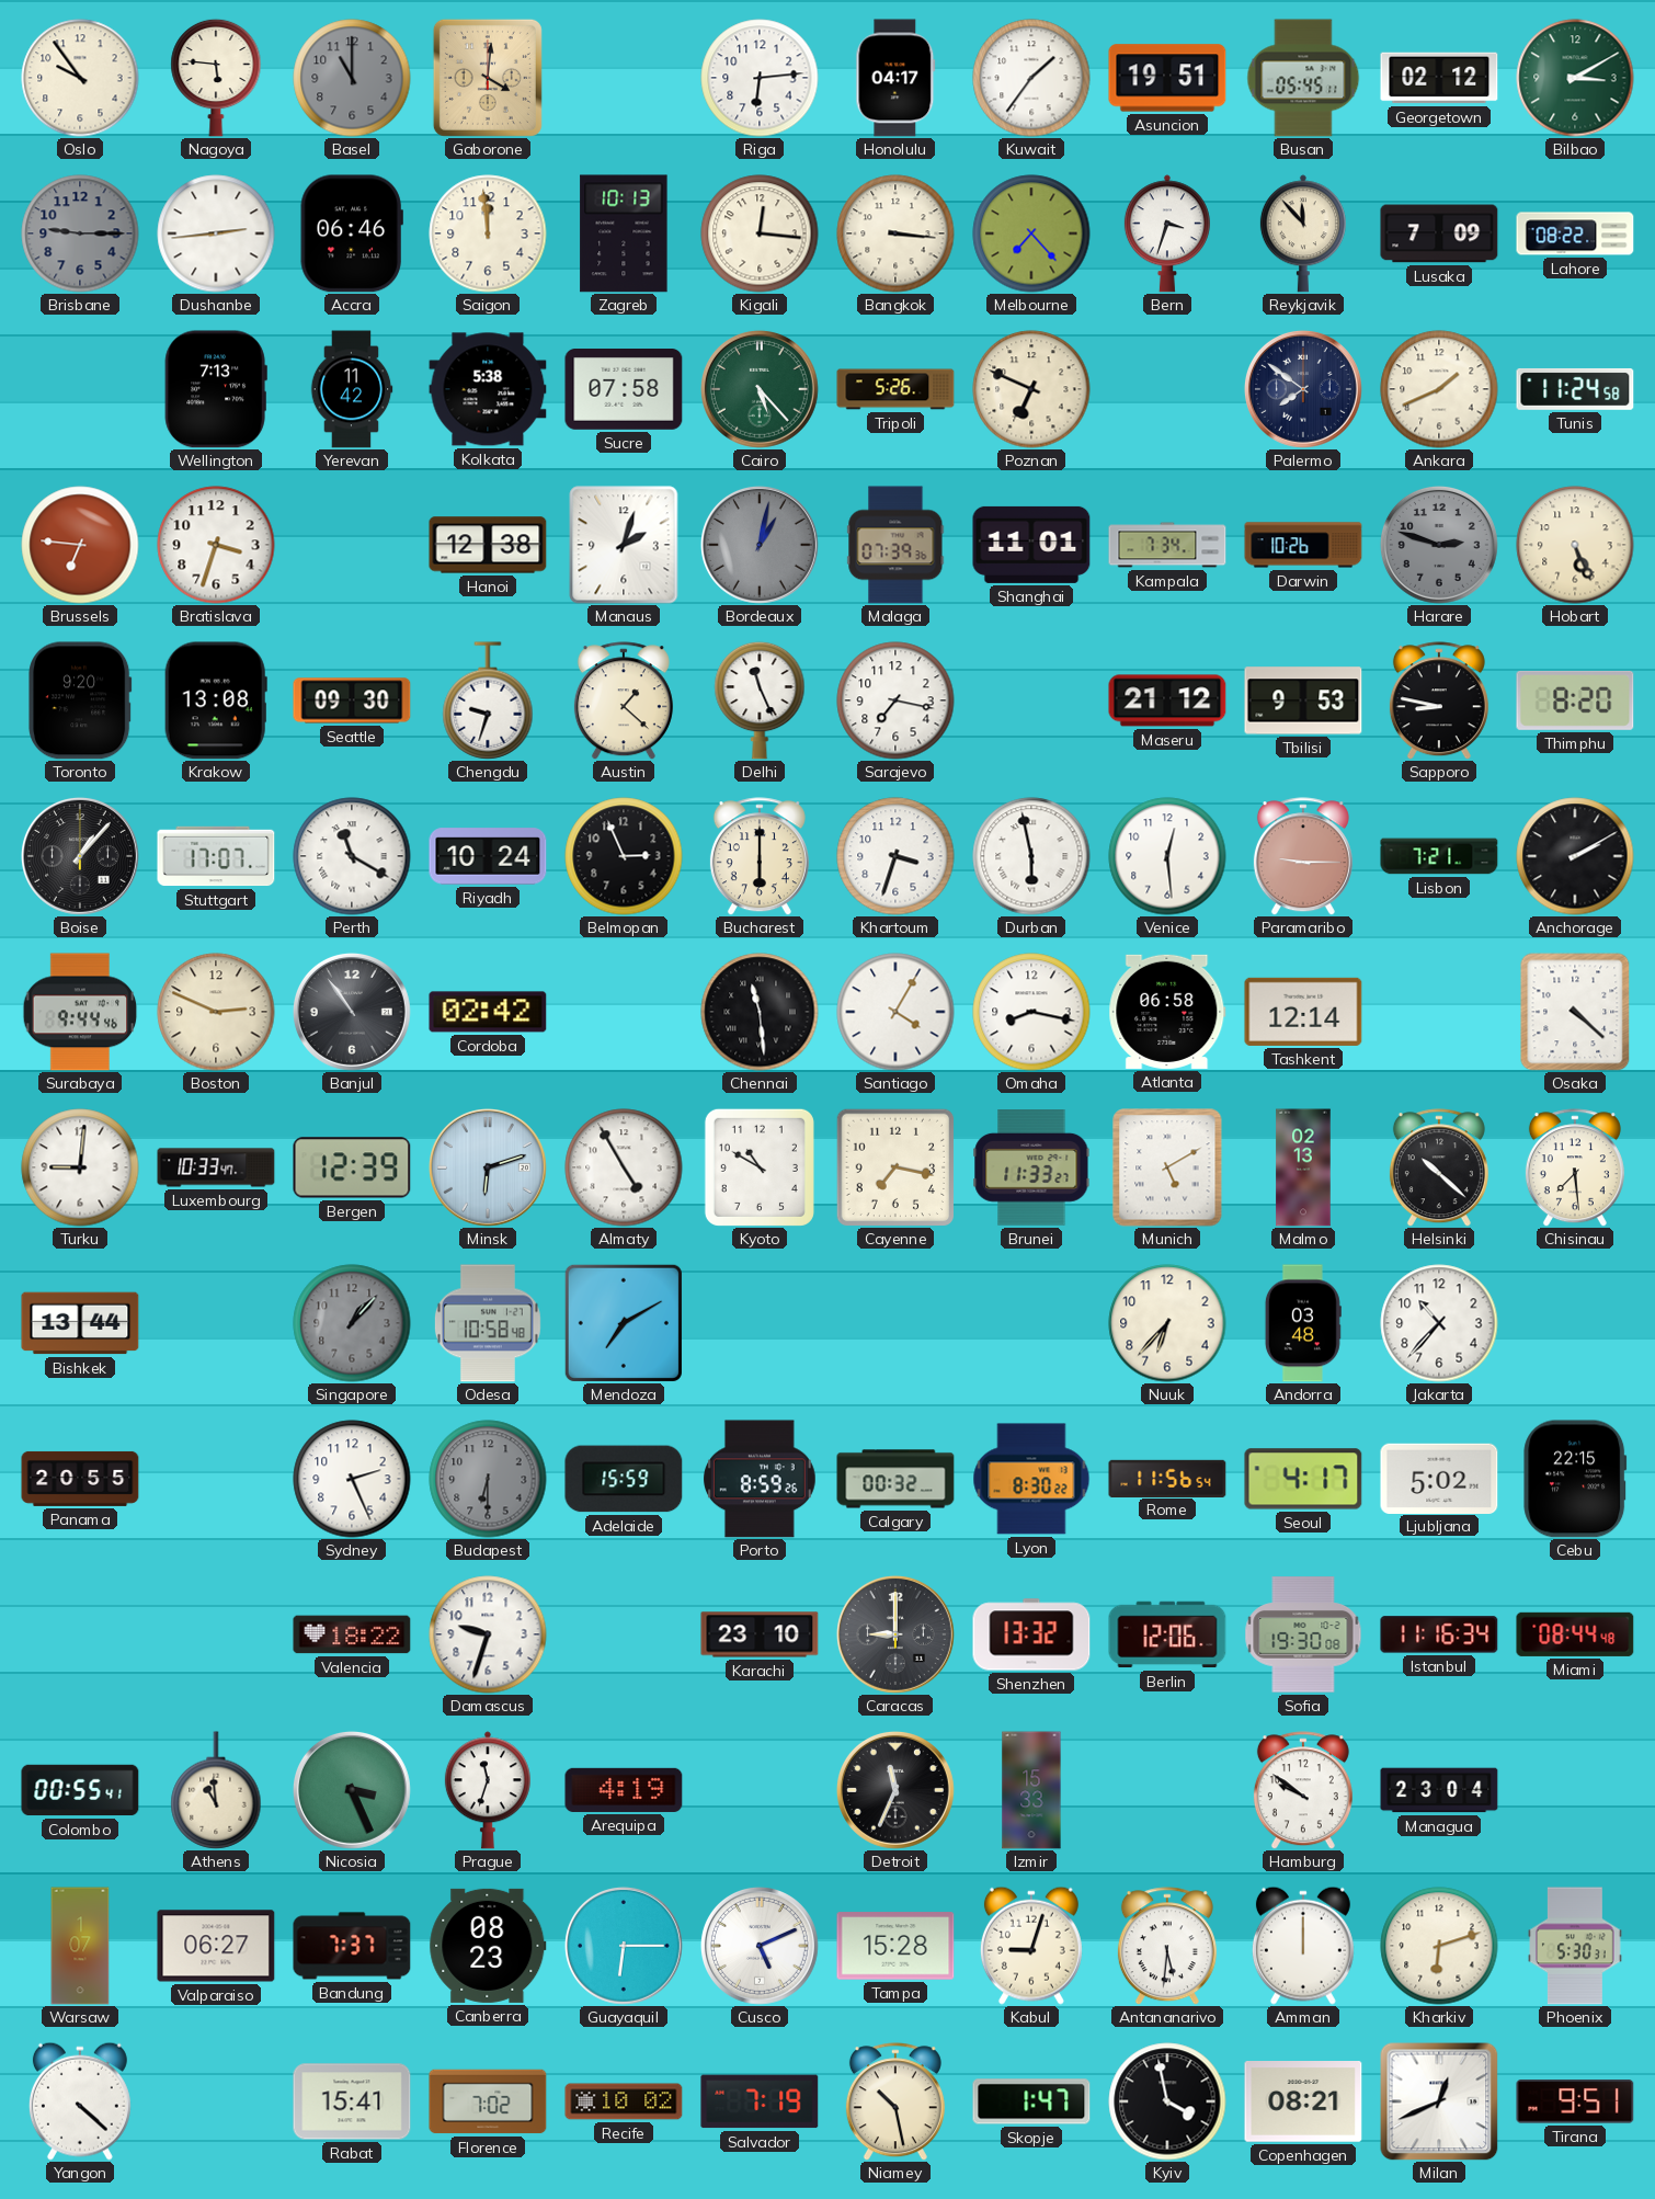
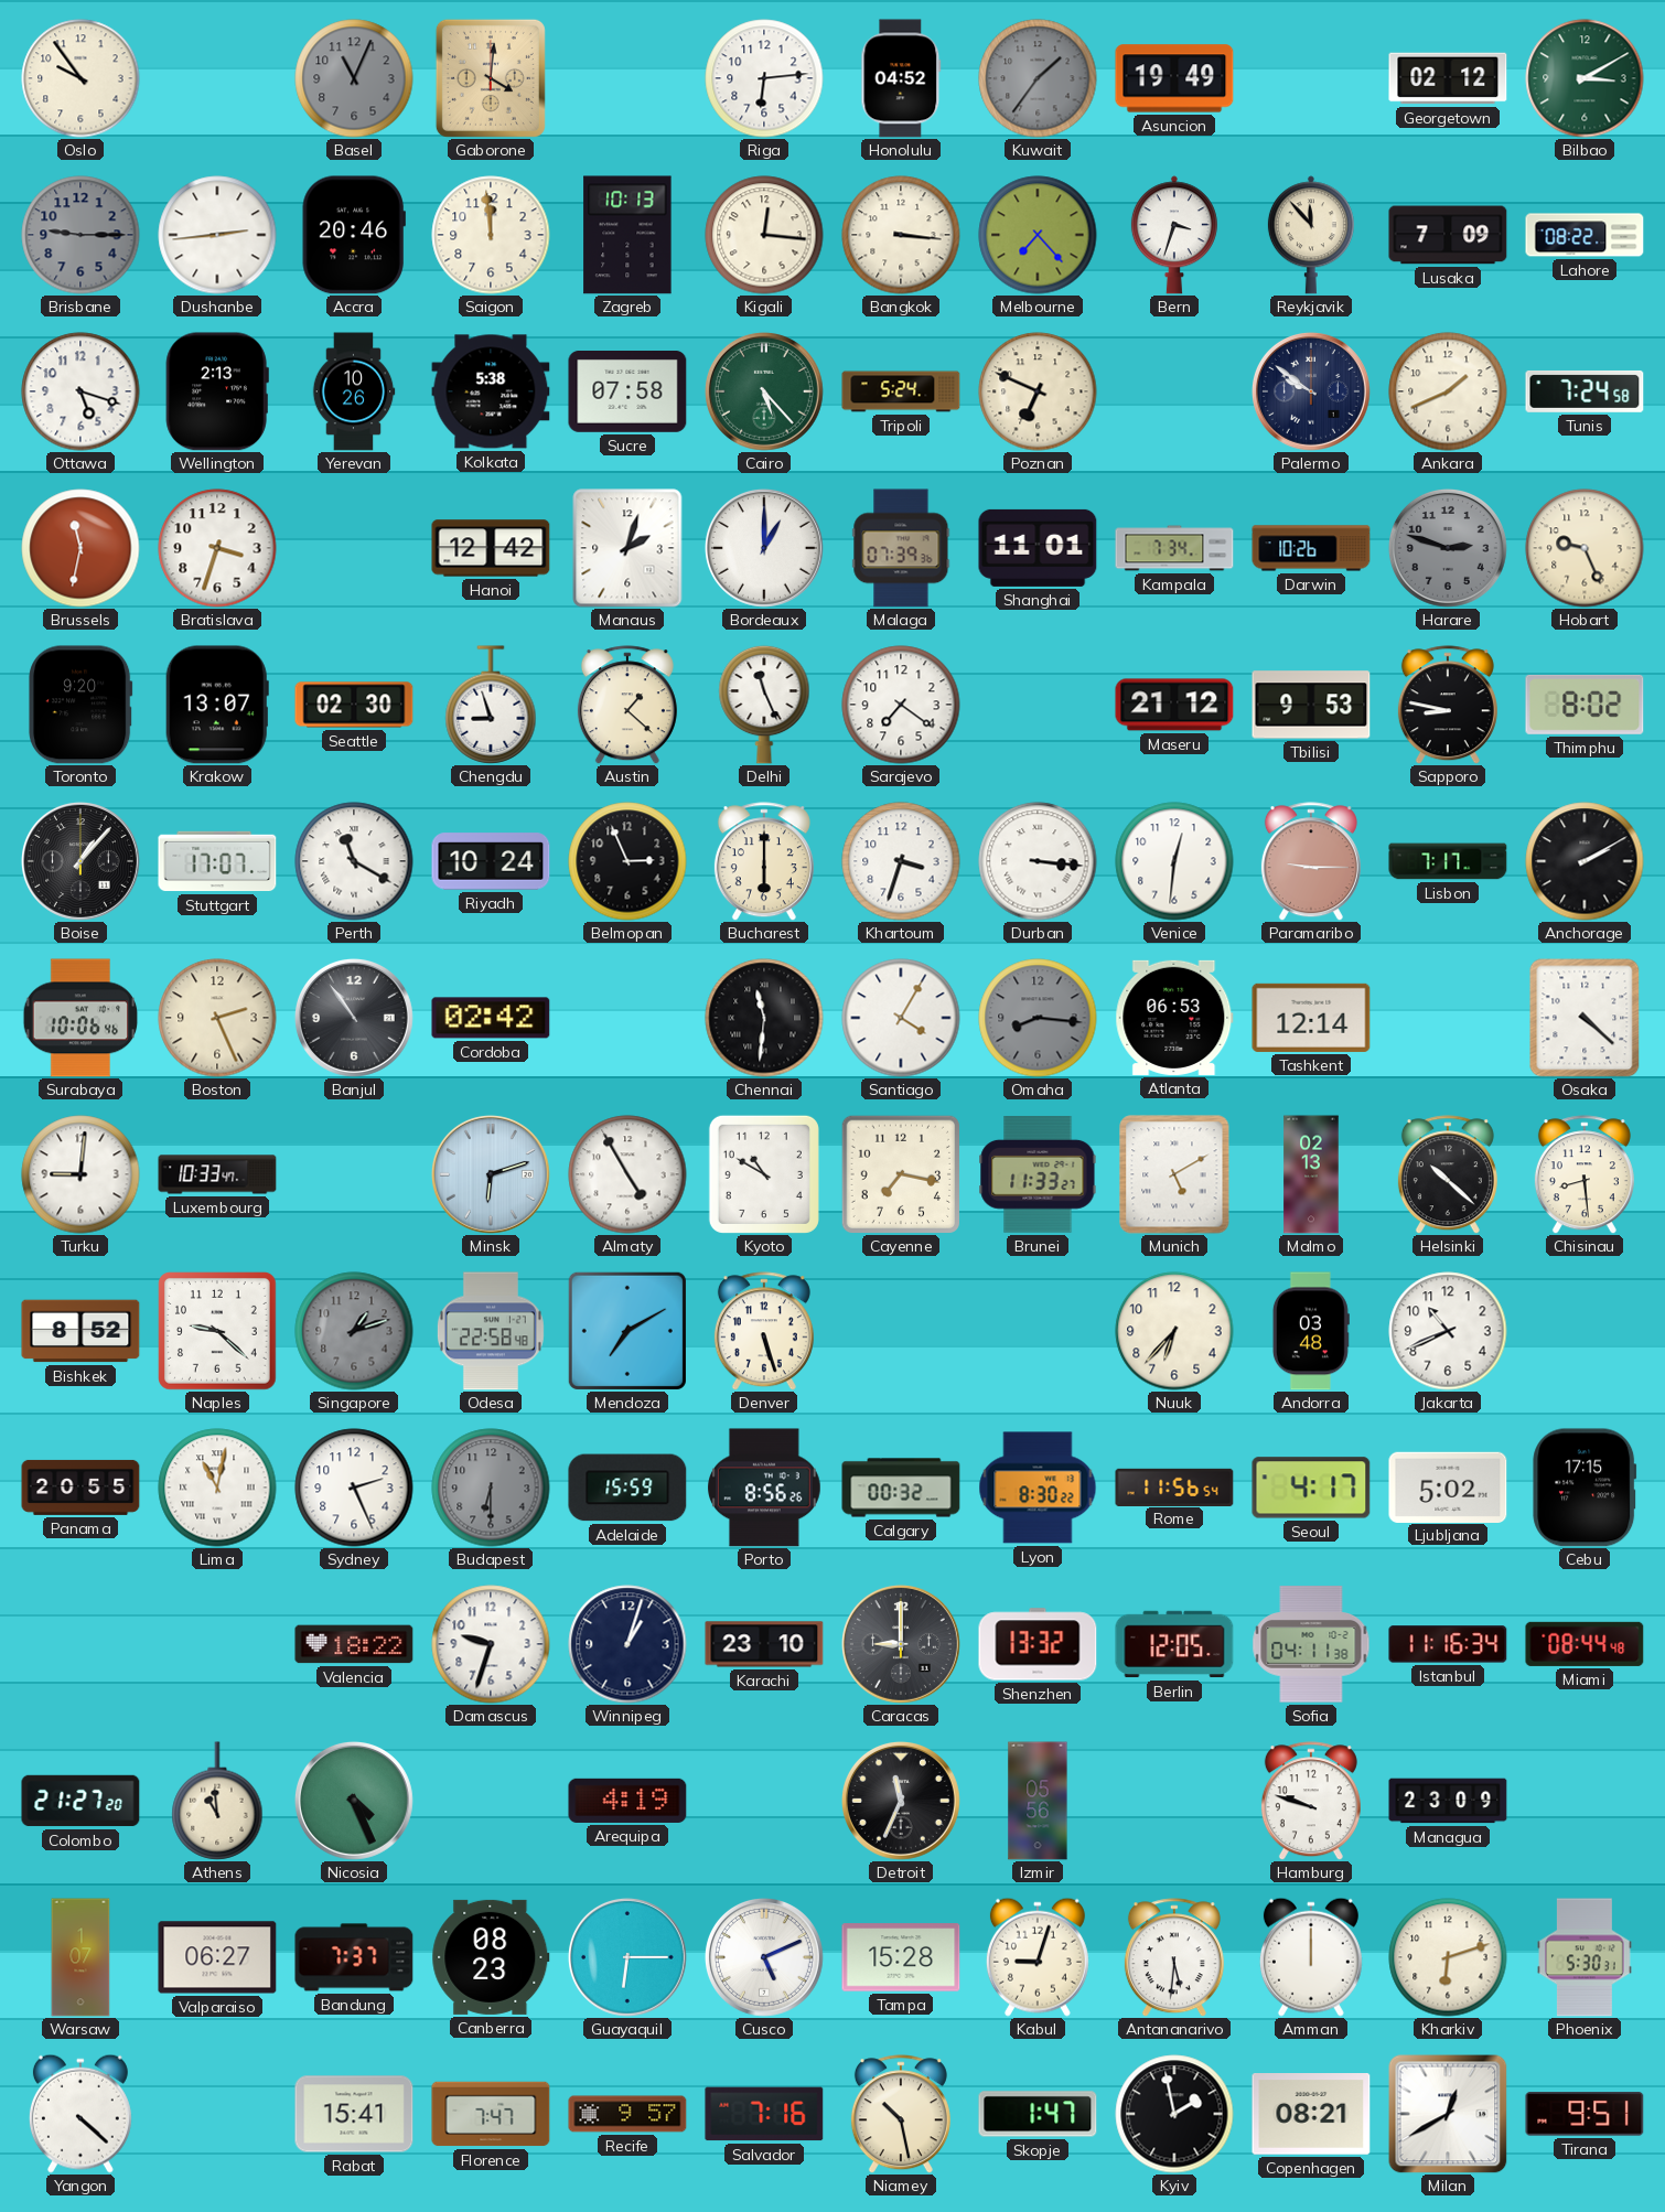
Nagoya: 5:46 -> none (216, 78)
Basel: 11:00 -> 11:04 (354, 78)
Honolulu: 04:17 -> 04:52 (901, 78)
Kuwait dial: white -> grey (1038, 78)
Asuncion: 19:51 -> 19:49 (1174, 78)
Busan: 05:45 -> none (1303, 78)
Accra: 06:46 -> 20:46 (354, 235)
Ottawa: none -> 5:18 (80, 391)
Wellington: 7:13 -> 2:13 (217, 391)
Yerevan: 11:42 -> 10:26 (354, 391)
Tripoli: 5:26 -> 5:24 (901, 391)
Palermo: 7:51 -> 9:51 (1311, 391)
Tunis: 11:24 -> 7:24 (1585, 391)
Brussels: 6:46 -> 11:32 (80, 548)
Hanoi: 12:38 -> 12:42 (491, 548)
Bordeaux: 1:02 -> 1:00 (764, 548)
Bordeaux dial: grey -> white (764, 548)
Hobart: 5:26 -> 9:26 (1585, 548)
Krakow: 13:08 -> 13:07 (217, 705)
Seattle: 09:30 -> 02:30 (354, 705)
Chengdu: 9:33 -> 8:57 (491, 705)
Sarajevo: 7:17 -> 7:21 (901, 705)
Thimphu: 8:20 -> 8:02 (1585, 705)
Durban: 5:58 -> 3:16 (1038, 861)
Venice: 12:29 -> 12:31 (1174, 861)
Lisbon: 7:21 -> 7:17 (1448, 861)
Surabaya: 9:44 -> 10:06 (80, 1018)
Boston: 2:49 -> 2:26 (217, 1018)
Chennai: 11:29 -> 11:31 (764, 1018)
Omaha: 8:17 -> 8:16 (1038, 1018)
Omaha dial: white -> grey (1038, 1018)
Atlanta: 06:58 -> 06:53 (1174, 1018)
Bergen: 12:39 -> none (352, 1167)
Chisinau: 7:29 -> 8:29 (1585, 1174)
Bishkek: 13:44 -> 8:52 (80, 1331)
Naples: none -> 9:22 (218, 1332)
Singapore: 1:07 -> 1:12 (354, 1331)
Odesa: 10:58 -> 22:58 (491, 1331)
Denver: none -> 5:27 (764, 1331)
Jakarta: 10:37 -> 10:41 (1448, 1331)
Lima: none -> 11:02 (217, 1488)
Porto: 8:59 -> 8:56 (765, 1488)
Cebu: 22:15 -> 17:15 (1585, 1488)
Winnipeg: none -> 1:03 (627, 1644)
Berlin: 12:06 -> 12:05 (1174, 1644)
Sofia: 19:30 -> 04:11 (1311, 1644)
Colombo: 00:55 -> 21:27 (80, 1801)
Nicosia: 3:26 -> 4:26 (354, 1801)
Prague: 11:33 -> none (488, 1790)
Izmir: 15:33 -> 05:56 (1038, 1801)
Hamburg: 9:51 -> 9:48 (1311, 1801)
Managua: 23:04 -> 23:09 (1448, 1801)
Florence: 7:02 -> 7:47 (491, 2114)
Recife: 10:02 -> 9:57 (627, 2114)
Salvador: 7:19 -> 7:16 (764, 2114)
Kyiv: 3:58 -> 1:58 (1174, 2114)
Milan: 12:41 -> 12:40 (1448, 2114)
